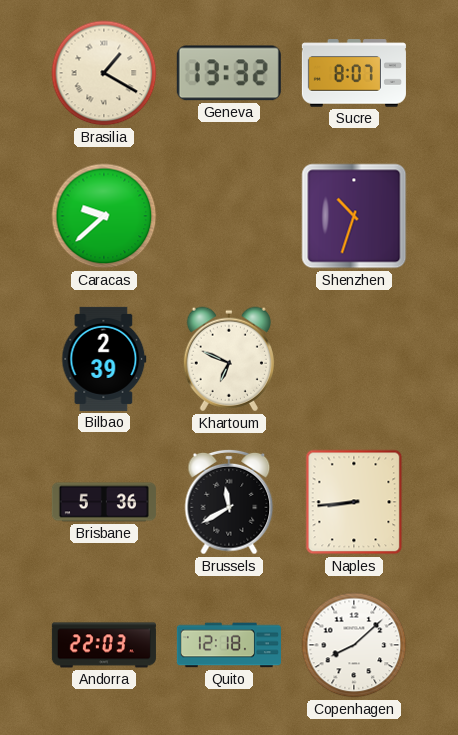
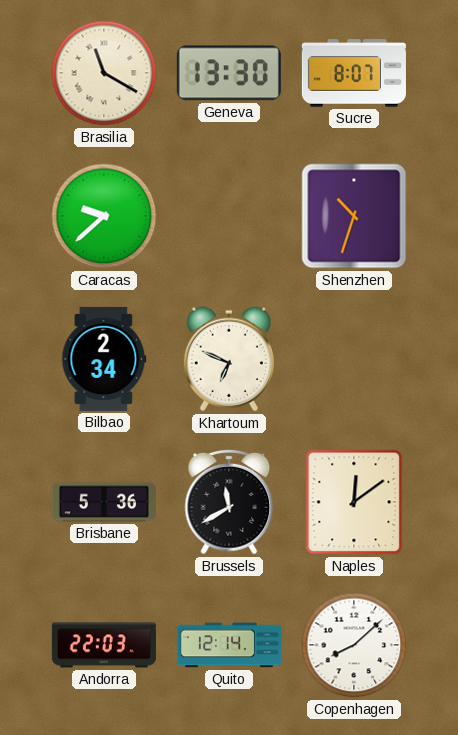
Brasilia: 1:20 -> 11:20 (104, 73)
Geneva: 13:32 -> 13:30 (229, 73)
Bilbao: 2:39 -> 2:34 (104, 359)
Naples: 8:44 -> 12:09 (354, 502)
Quito: 12:18 -> 12:14 (229, 645)
